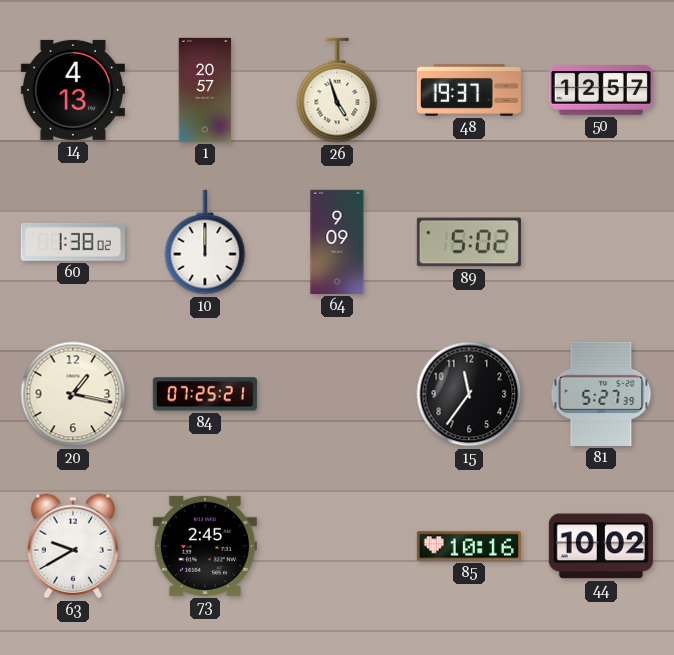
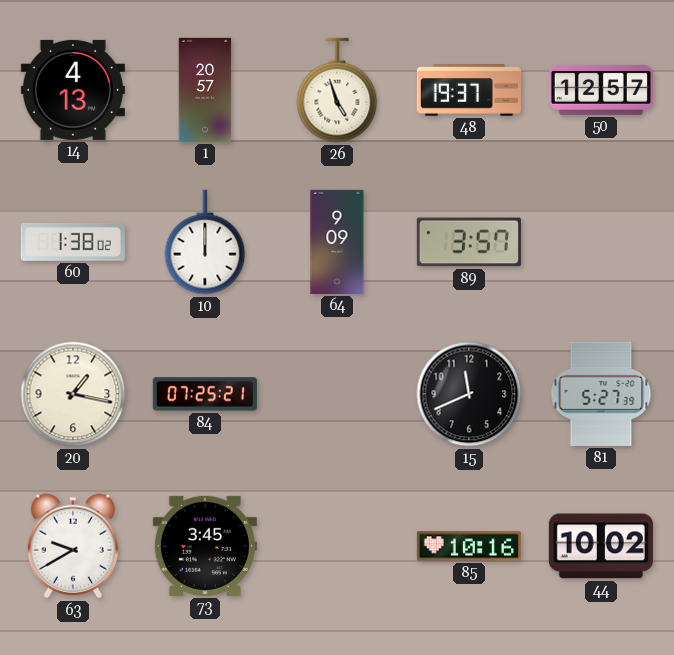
89: 5:02 -> 3:57 (469, 242)
15: 11:36 -> 11:41 (469, 394)
73: 2:45 -> 3:45 (205, 546)
